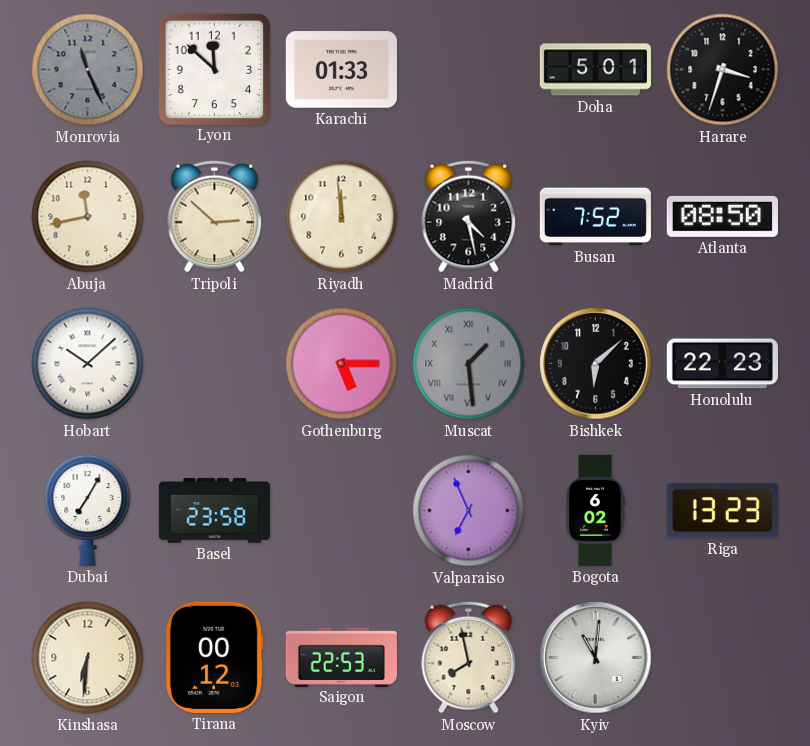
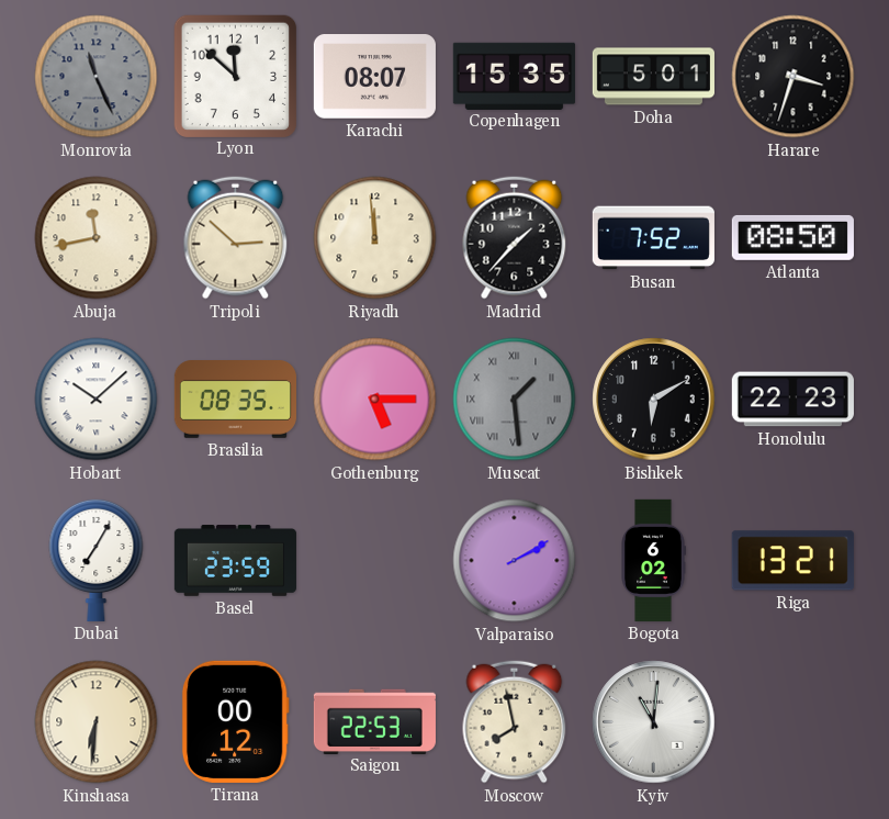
Karachi: 01:33 -> 08:07 (374, 77)
Copenhagen: none -> 15:35 (514, 76)
Madrid: 4:28 -> 1:37 (515, 238)
Brasilia: none -> 08:35 (235, 400)
Bishkek: 6:08 -> 6:10 (654, 400)
Basel: 23:58 -> 23:59 (235, 561)
Valparaiso: 6:56 -> 2:10 (515, 561)
Riga: 13:23 -> 13:21 (792, 561)
